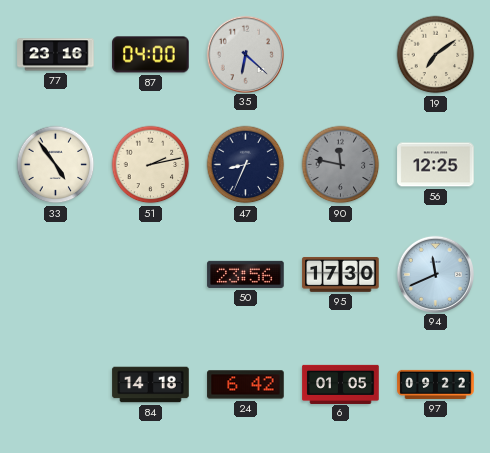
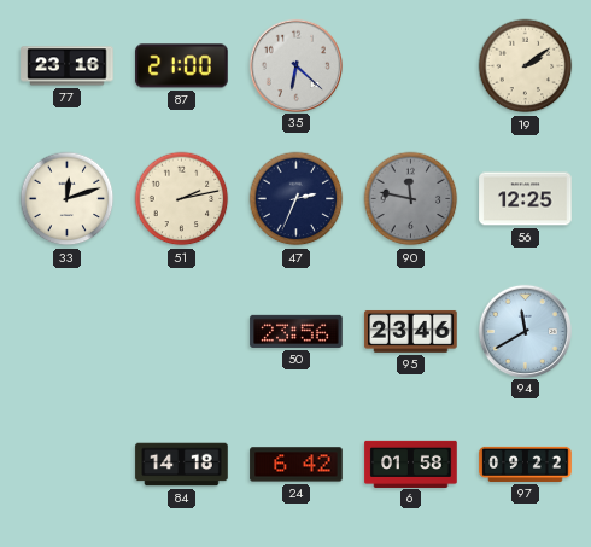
87: 04:00 -> 21:00 (182, 66)
19: 7:09 -> 2:09 (526, 66)
33: 4:54 -> 12:12 (68, 199)
47: 8:34 -> 2:34 (297, 199)
95: 17:30 -> 23:46 (411, 331)
94: 11:41 -> 11:40 (525, 331)
6: 01:05 -> 01:58 (411, 464)
